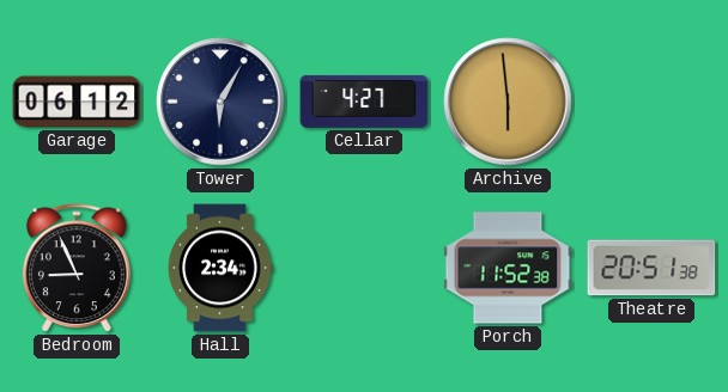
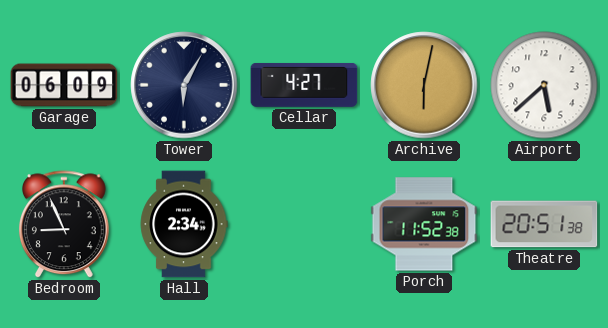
Garage: 06:12 -> 06:09 (64, 85)
Archive: 5:59 -> 6:02 (424, 85)
Airport: none -> 5:38 (544, 85)
